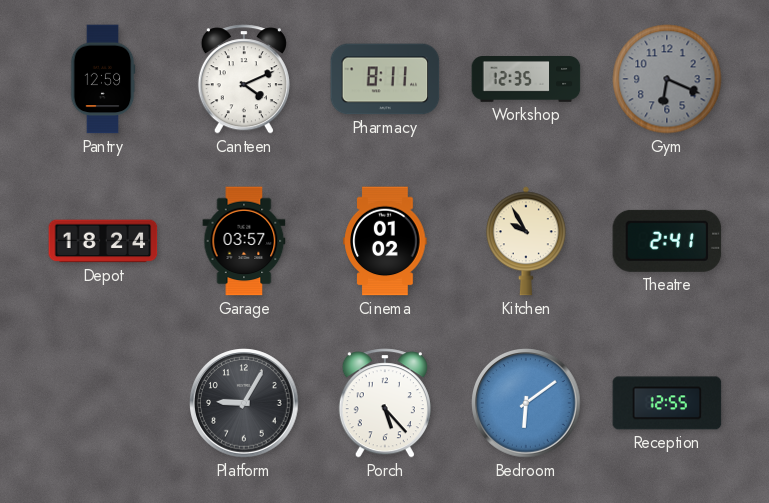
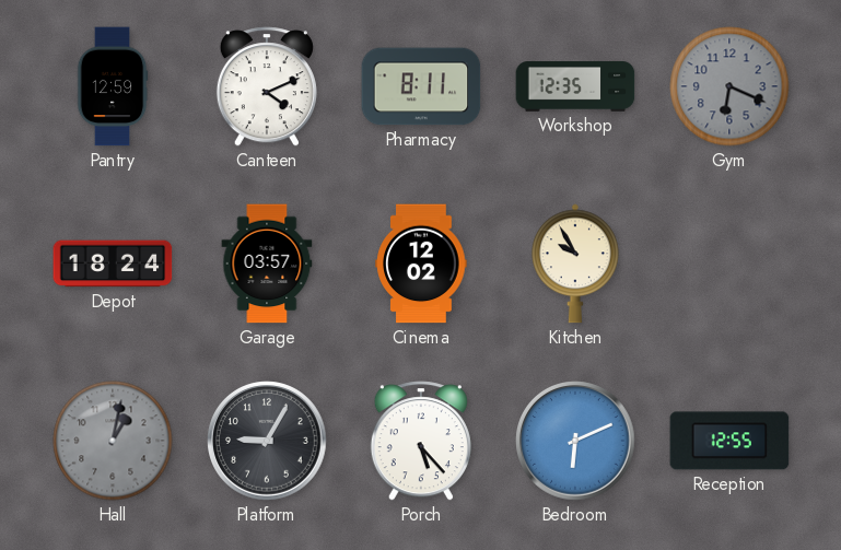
Cinema: 01:02 -> 12:02 (421, 264)
Theatre: 2:41 -> none (667, 241)
Hall: none -> 1:02 (113, 441)
Bedroom: 6:09 -> 6:11 (575, 441)
